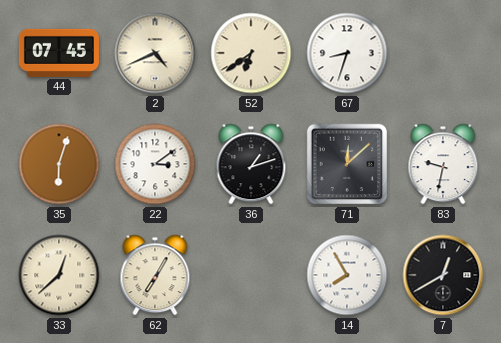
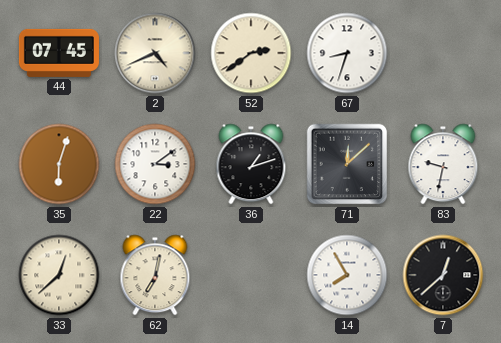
52: 6:39 -> 2:39 (251, 53)
62: 7:05 -> 7:02 (155, 275)
7: 12:40 -> 12:38 (443, 275)
